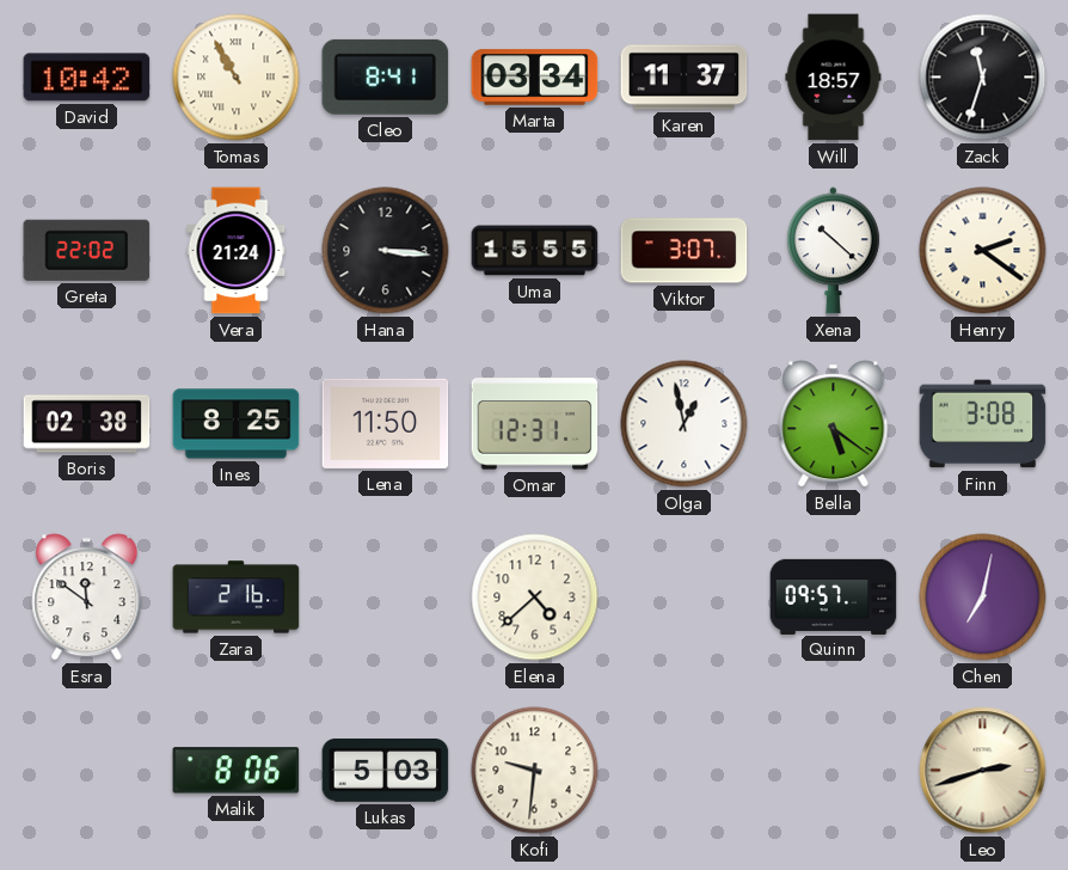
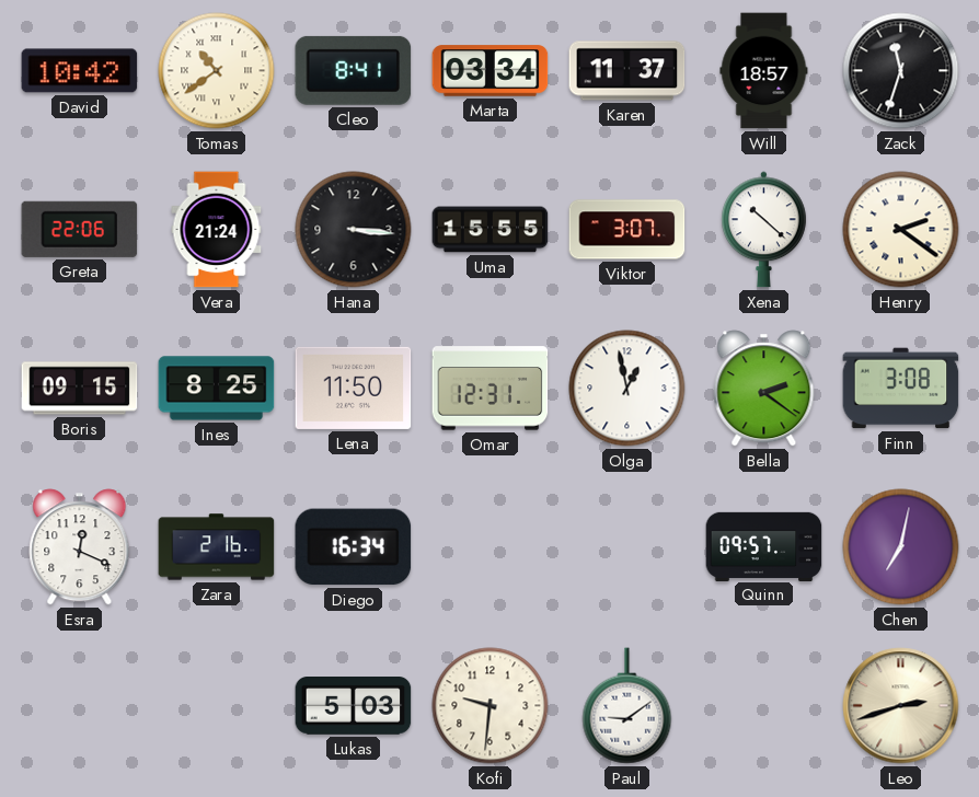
Tomas: 10:55 -> 10:39 (217, 71)
Greta: 22:02 -> 22:06 (80, 229)
Boris: 02:38 -> 09:15 (80, 389)
Bella: 5:21 -> 2:21 (764, 389)
Esra: 11:51 -> 12:19 (80, 547)
Diego: none -> 16:34 (354, 547)
Elena: 4:38 -> none (535, 598)
Malik: 8:06 -> none (237, 771)
Paul: none -> 9:09 (627, 706)
